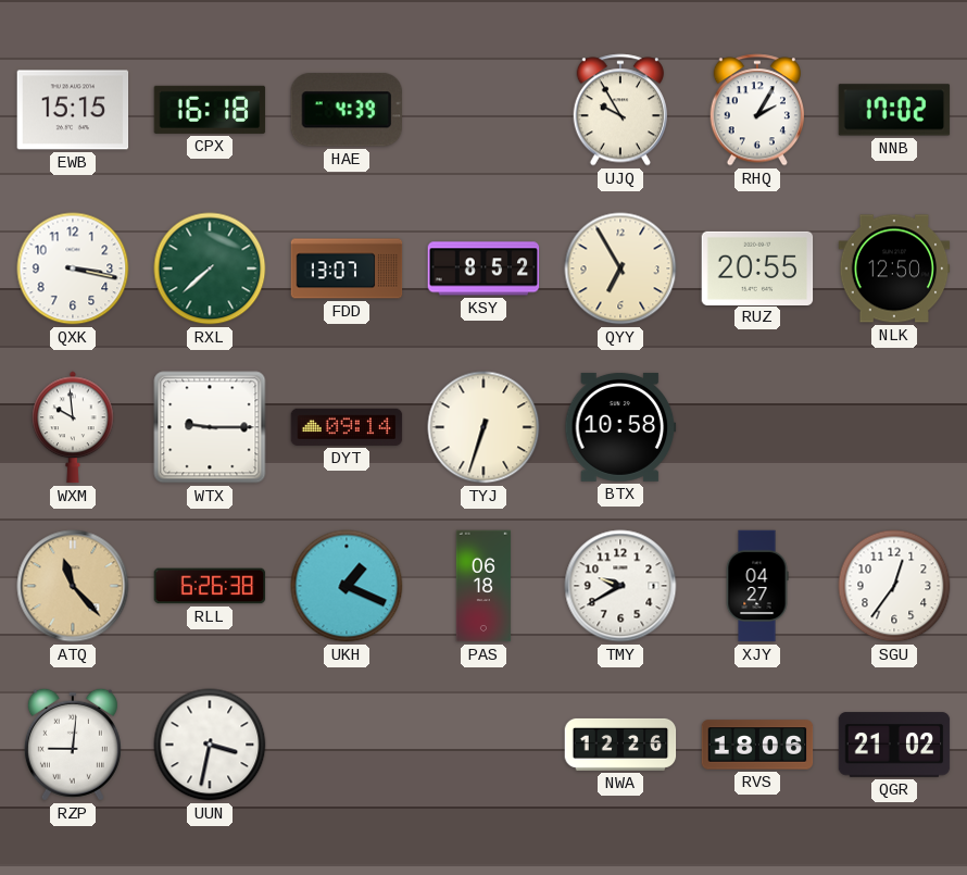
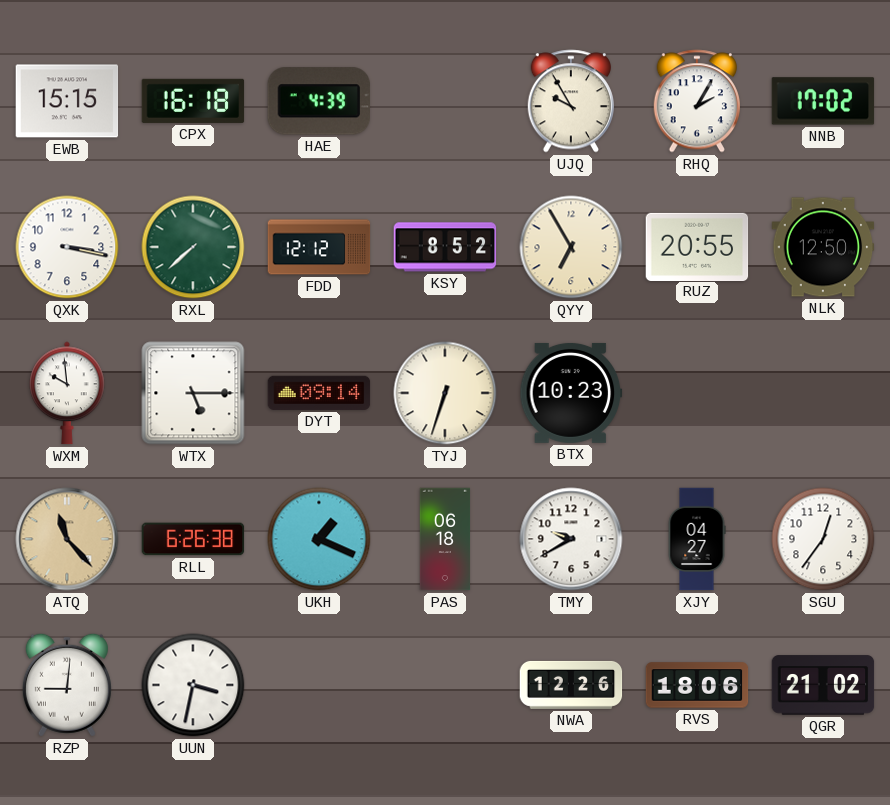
FDD: 13:07 -> 12:12 (319, 247)
WTX: 9:15 -> 5:15 (193, 393)
BTX: 10:58 -> 10:23 (571, 393)
